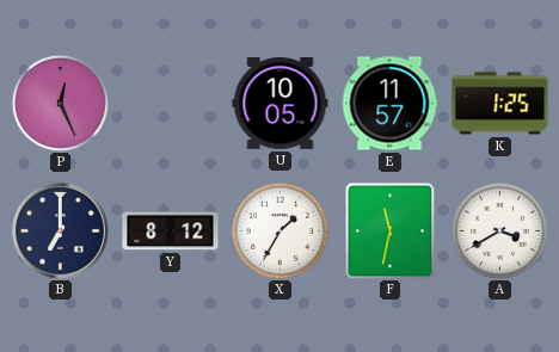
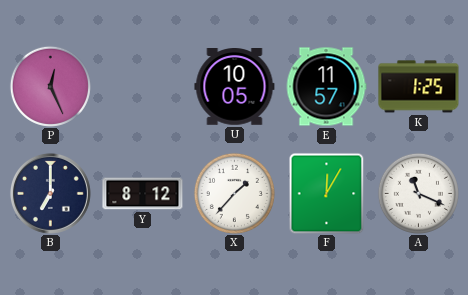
X: 1:35 -> 1:37 (234, 193)
F: 11:32 -> 12:05 (327, 193)
A: 3:40 -> 11:19 (418, 193)
